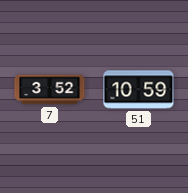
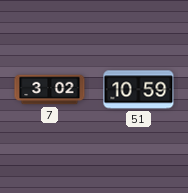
7: 3:52 -> 3:02 (50, 90)
